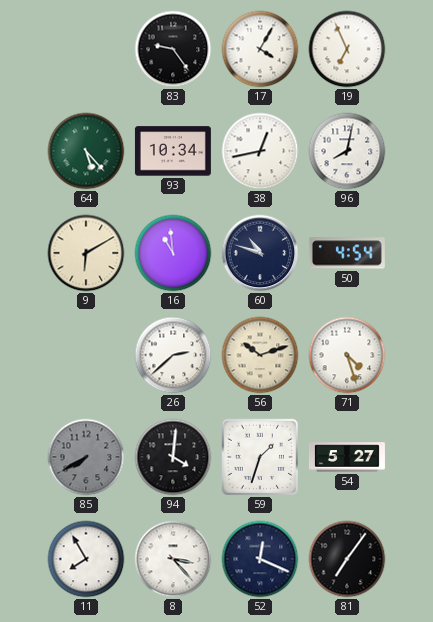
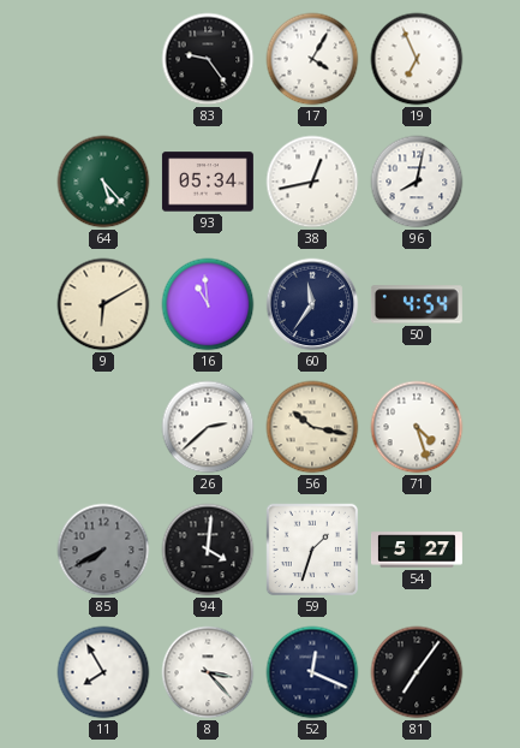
93: 10:34 -> 05:34 (208, 182)
60: 10:48 -> 11:36 (312, 304)
56: 10:12 -> 10:17 (312, 427)
